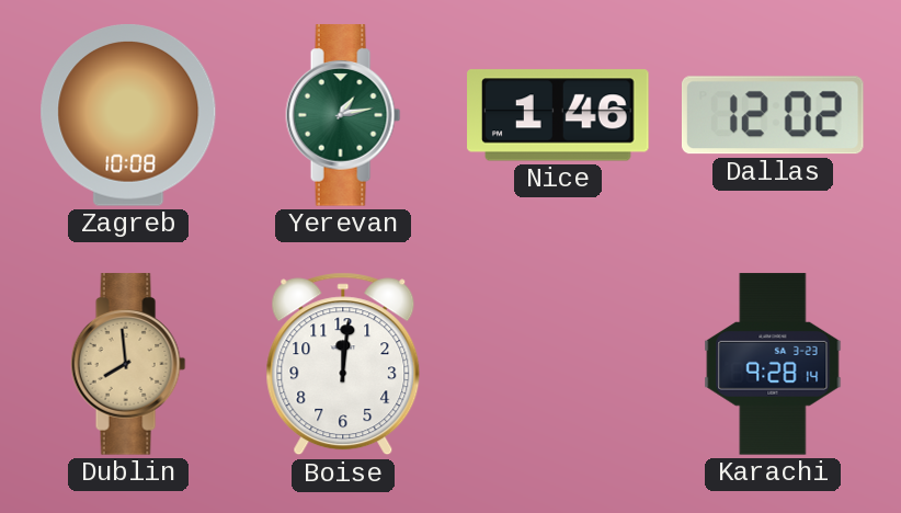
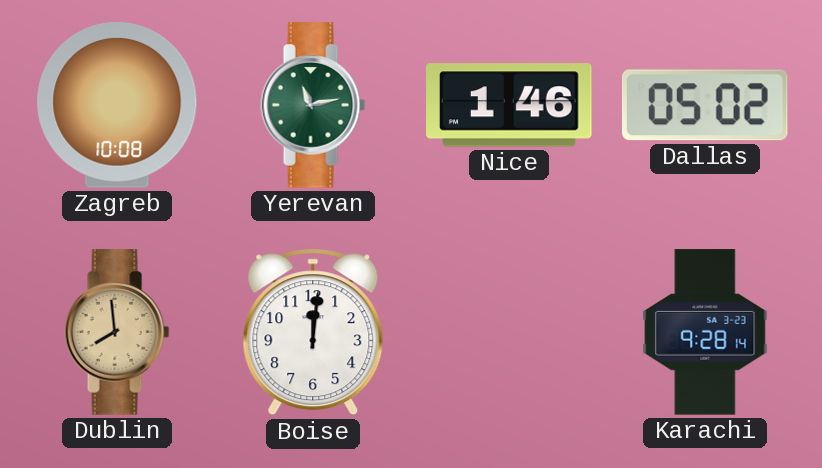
Yerevan: 1:13 -> 11:13 (313, 105)
Dallas: 12:02 -> 05:02 (705, 105)
